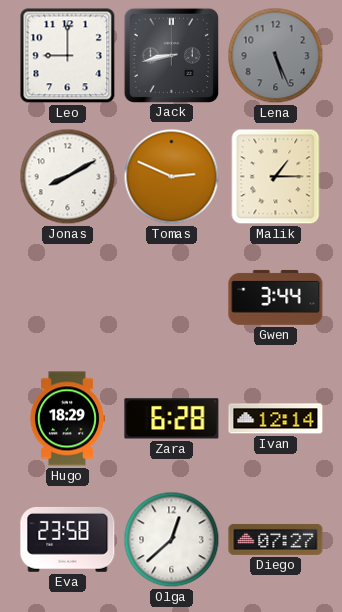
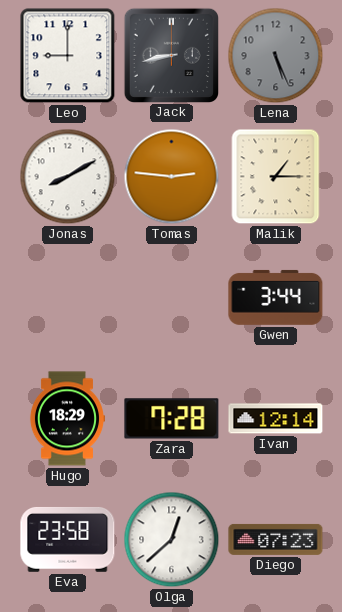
Tomas: 2:49 -> 2:46 (172, 177)
Zara: 6:28 -> 7:28 (172, 419)
Diego: 07:27 -> 07:23 (276, 539)
